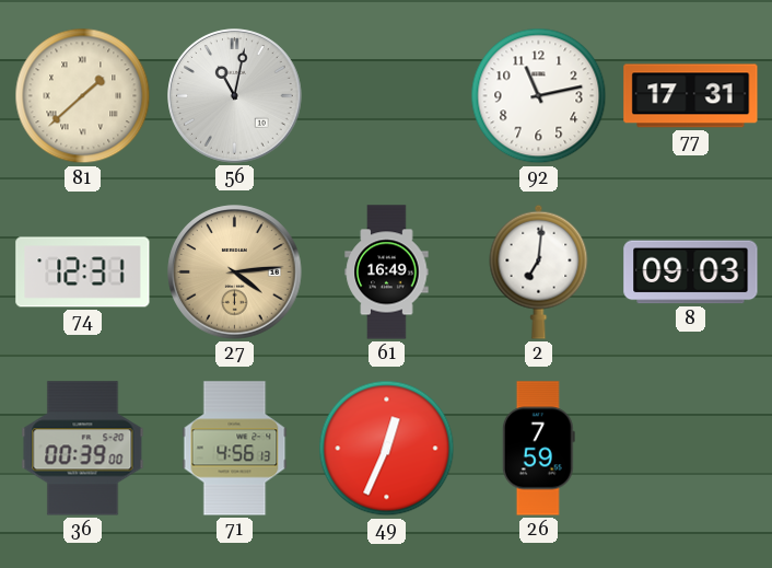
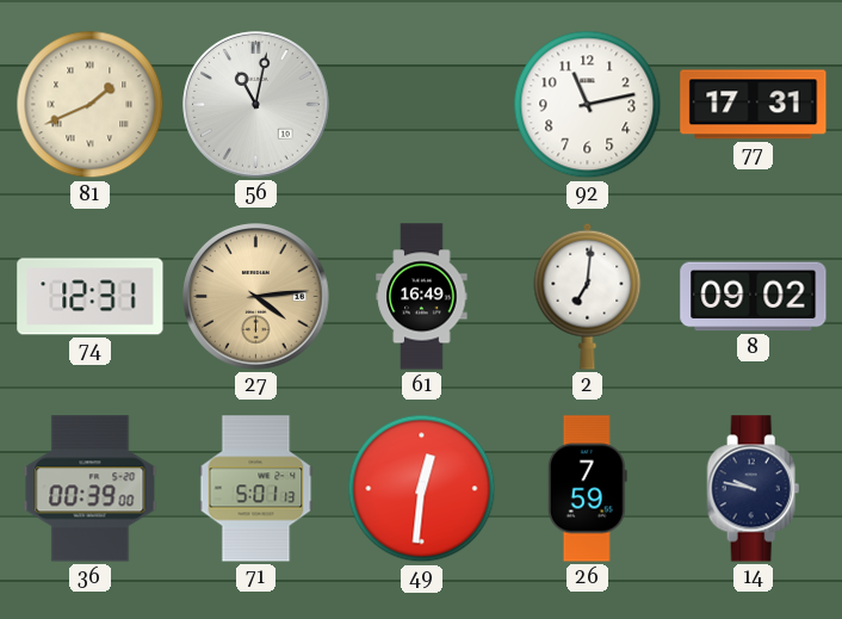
81: 1:38 -> 1:41 (91, 105)
8: 09:03 -> 09:02 (754, 297)
71: 4:56 -> 5:01 (256, 489)
49: 12:34 -> 12:31 (422, 489)
14: none -> 9:47 (754, 489)
